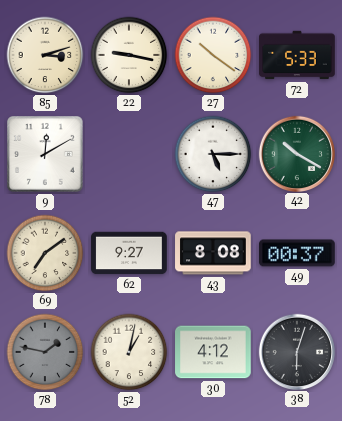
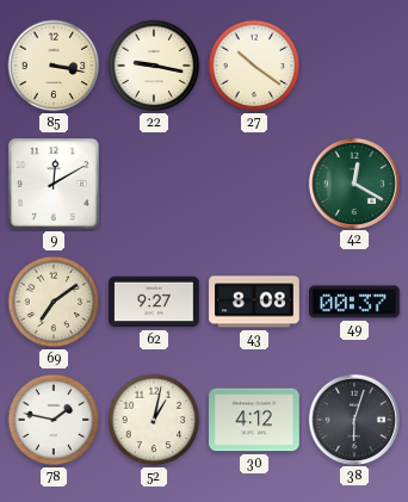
85: 3:12 -> 3:17 (54, 66)
72: 5:33 -> none (297, 55)
47: 5:15 -> none (213, 154)
42: 10:20 -> 12:20 (353, 182)
78 dial: grey -> white (54, 420)
